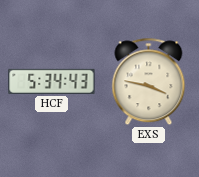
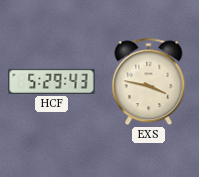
HCF: 5:34 -> 5:29 (52, 81)
